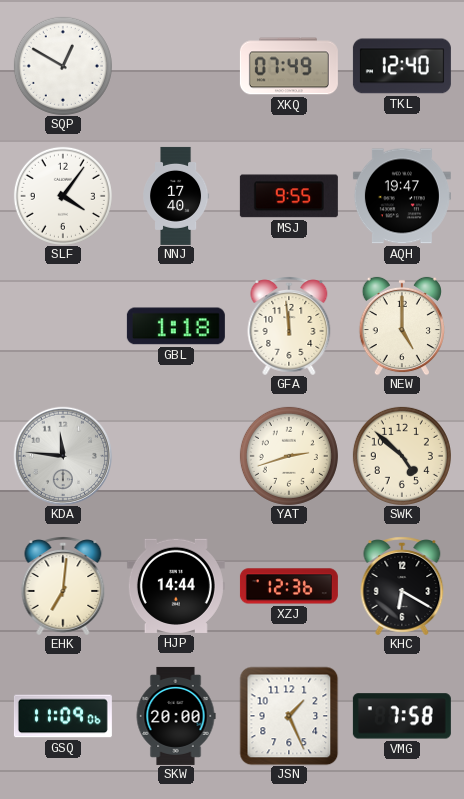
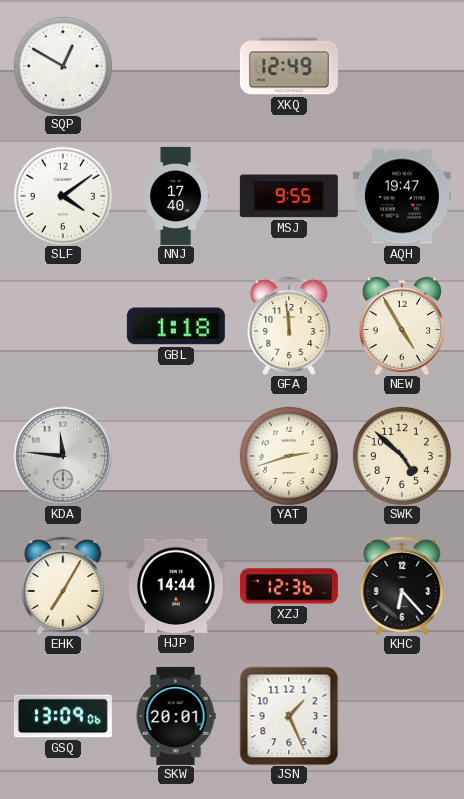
XKQ: 07:49 -> 12:49 (289, 66)
TKL: 12:40 -> none (402, 66)
SLF: 4:06 -> 4:09 (63, 196)
NEW: 5:00 -> 4:55 (402, 326)
EHK: 7:01 -> 7:05 (63, 586)
KHC: 6:20 -> 6:23 (402, 586)
GSQ: 11:09 -> 13:09 (63, 716)
SKW: 20:00 -> 20:01 (176, 716)
VMG: 7:58 -> none (402, 716)
